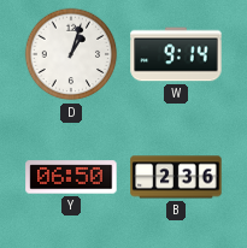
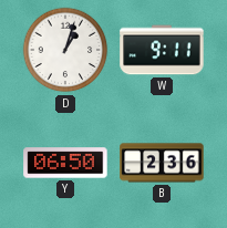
W: 9:14 -> 9:11 (162, 50)
